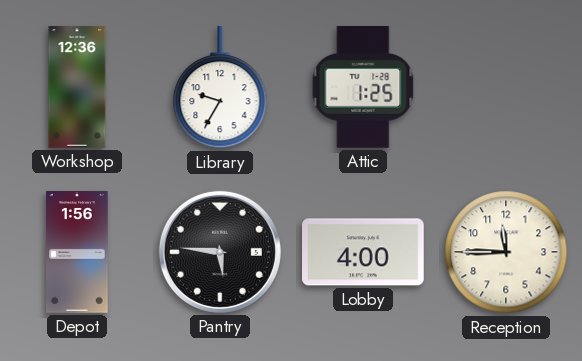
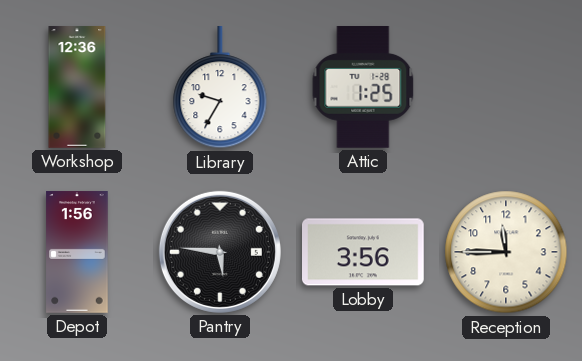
Lobby: 4:00 -> 3:56 (364, 252)
